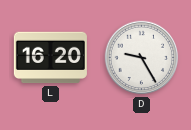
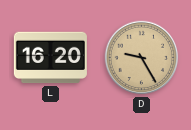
D dial: white -> champagne (142, 58)
